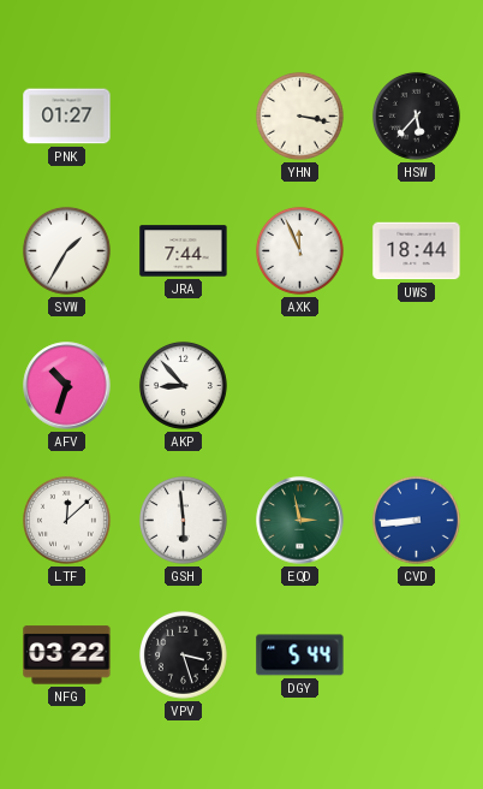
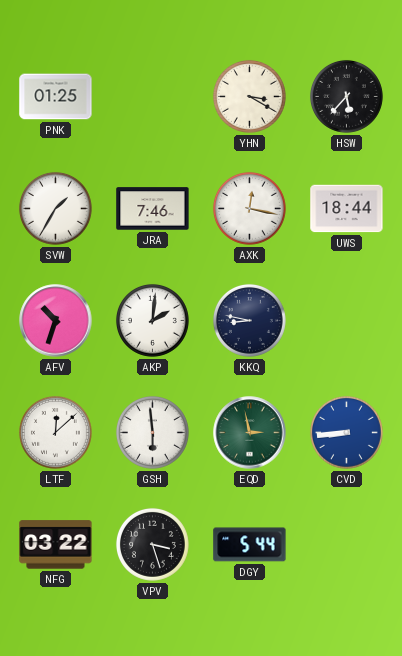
PNK: 01:27 -> 01:25 (56, 97)
YHN: 3:17 -> 3:20 (249, 96)
JRA: 7:44 -> 7:46 (153, 209)
AXK: 11:56 -> 12:17 (249, 208)
AKP: 8:53 -> 2:01 (152, 320)
KKQ: none -> 8:47 (249, 320)
